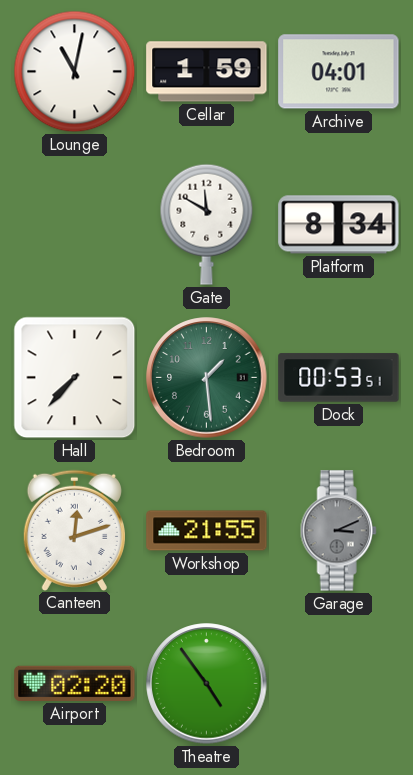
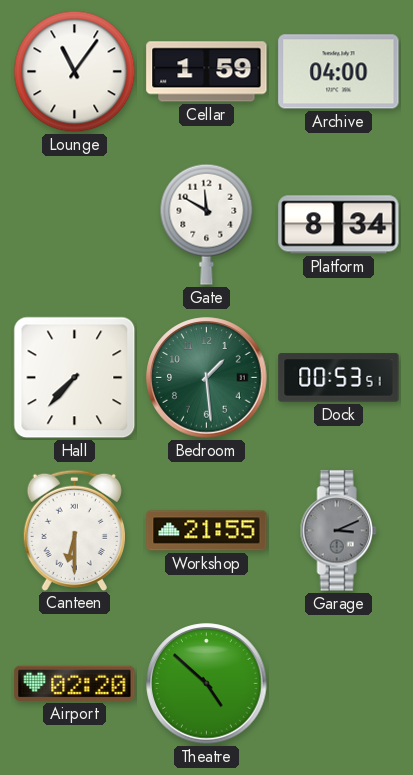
Lounge: 11:02 -> 11:06 (75, 72)
Archive: 04:01 -> 04:00 (339, 72)
Canteen: 12:12 -> 6:30 (74, 530)
Theatre: 4:54 -> 4:52 (207, 684)
